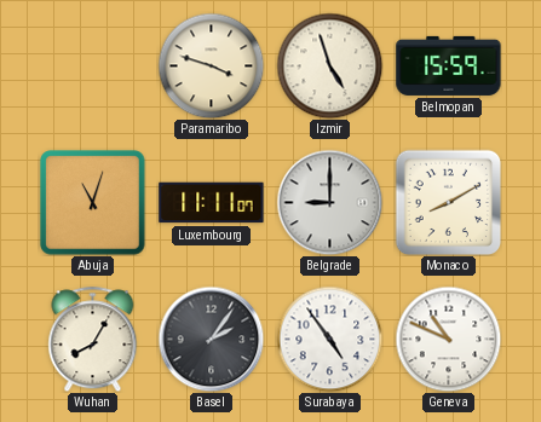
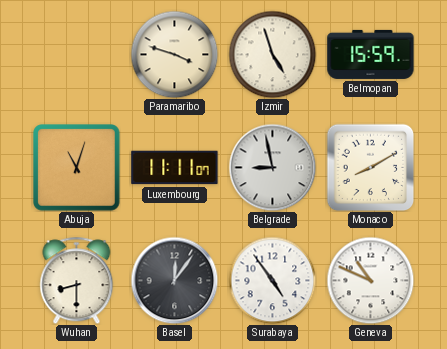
Belgrade: 9:00 -> 8:58 (272, 167)
Wuhan: 8:05 -> 8:30 (77, 280)
Basel: 2:06 -> 12:06 (174, 280)
